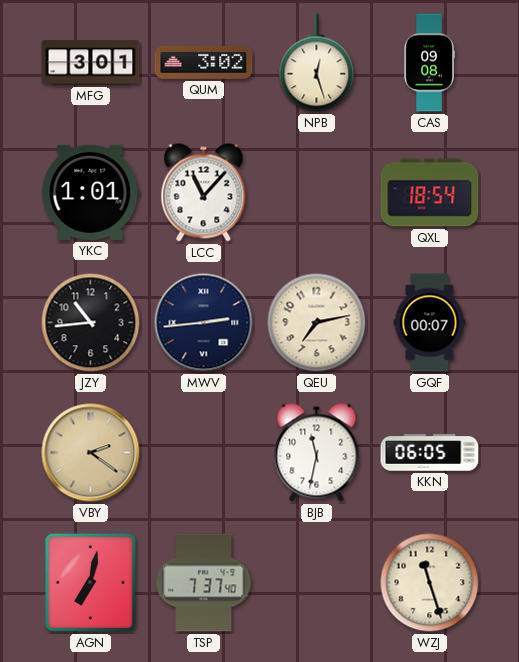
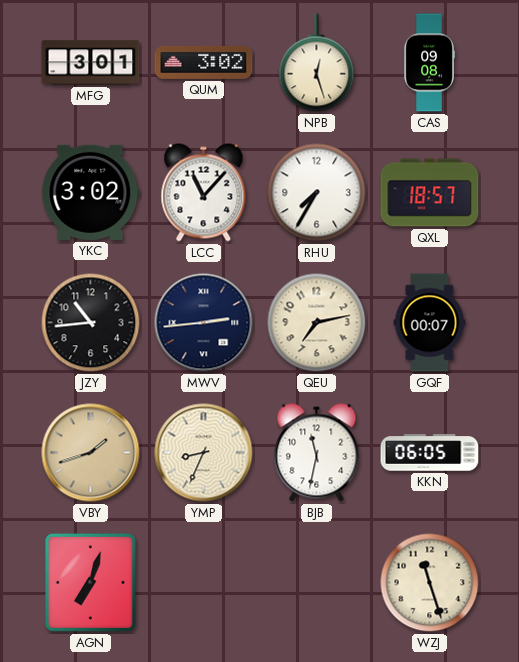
YKC: 1:01 -> 3:02 (91, 192)
RHU: none -> 7:35 (317, 193)
QXL: 18:54 -> 18:57 (430, 193)
VBY: 2:21 -> 1:42 (91, 453)
YMP: none -> 8:34 (204, 453)
AGN: 7:02 -> 7:03 (90, 582)
TSP: 7:37 -> none (204, 583)
